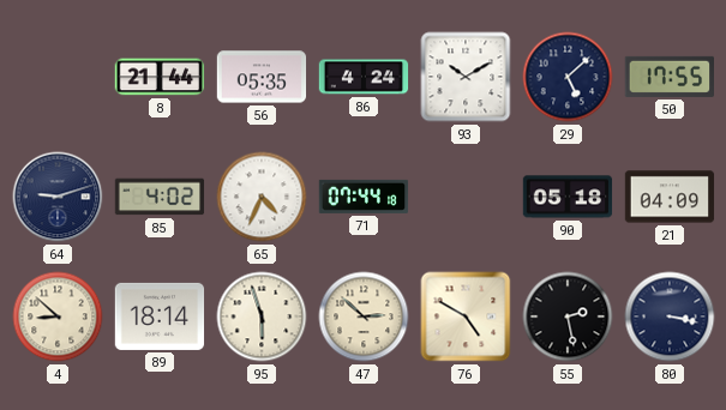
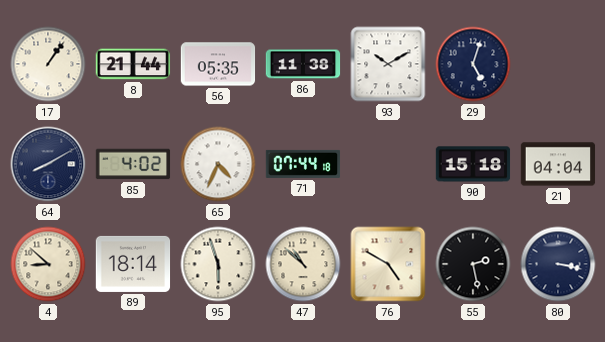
17: none -> 1:06 (48, 64)
86: 4:24 -> 11:38 (303, 64)
29: 5:08 -> 5:03 (473, 64)
50: 17:55 -> none (668, 77)
64: 9:12 -> 8:10 (48, 164)
90: 05:18 -> 15:18 (473, 164)
21: 04:09 -> 04:04 (558, 164)
47: 2:52 -> 10:52 (303, 264)
